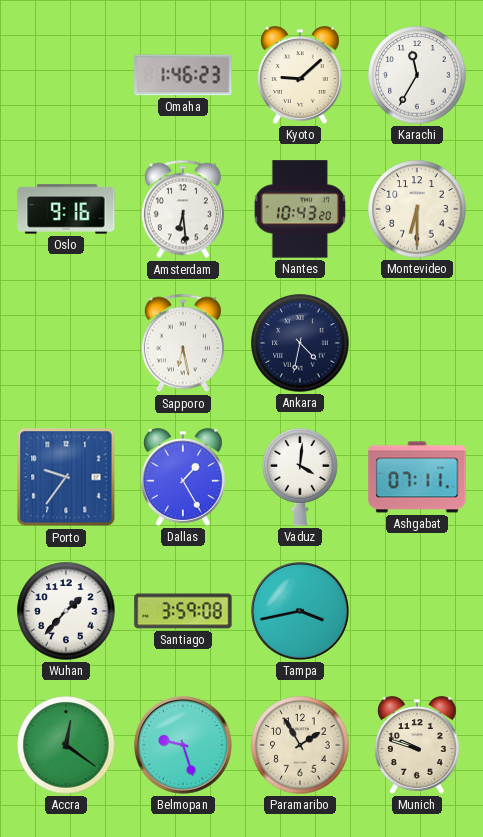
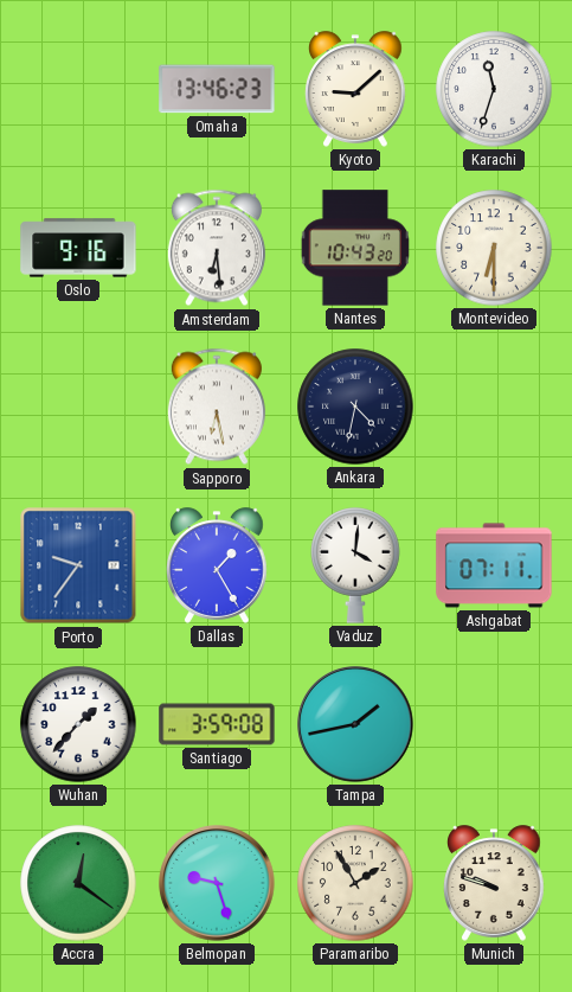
Omaha: 1:46 -> 13:46 (217, 89)
Karachi: 11:35 -> 11:33 (494, 89)
Tampa: 3:43 -> 1:43 (355, 724)
